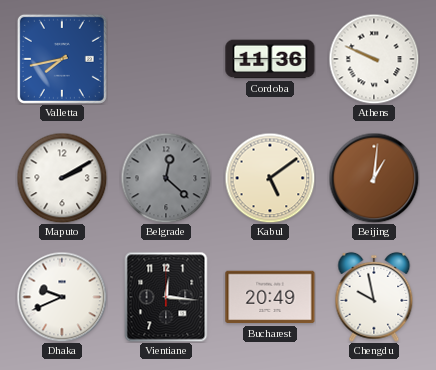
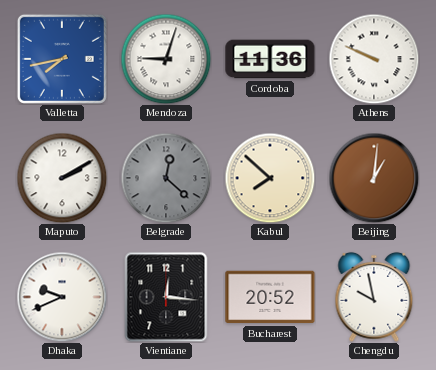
Mendoza: none -> 9:03 (166, 59)
Kabul: 5:09 -> 7:52 (270, 178)
Bucharest: 20:49 -> 20:52 (270, 297)
